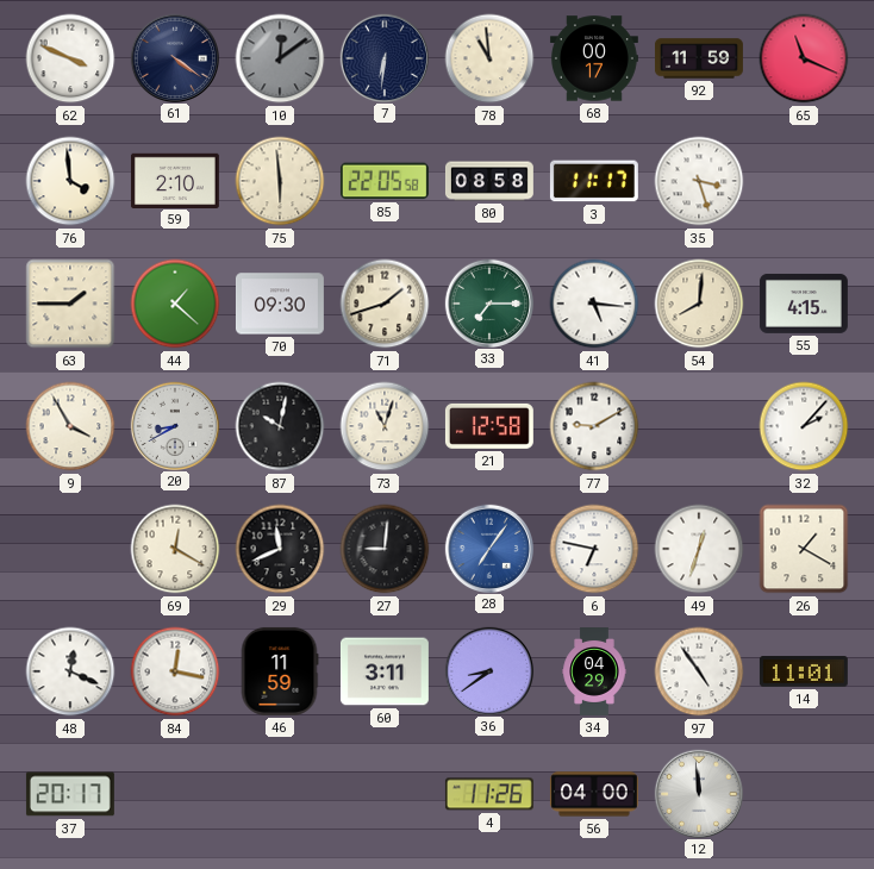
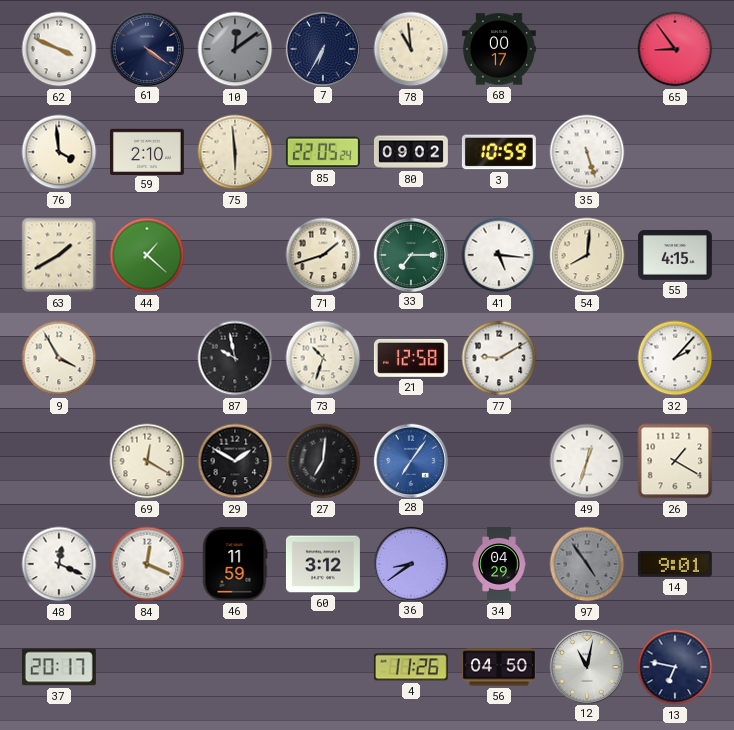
7: 6:31 -> 6:35 (322, 48)
92: 11:59 -> none (699, 58)
65: 11:19 -> 8:54 (675, 49)
85: 22:05:58 -> 22:05:24 (323, 152)
80: 08:58 -> 09:02 (411, 152)
3: 11:17 -> 10:59 (499, 152)
35: 3:27 -> 5:27 (587, 152)
63: 1:45 -> 1:40 (59, 255)
70: 09:30 -> none (280, 304)
20: 8:40 -> none (174, 425)
87: 10:02 -> 9:58 (235, 358)
73: 11:03 -> 10:33 (323, 358)
29: 11:41 -> 1:50 (235, 461)
27: 9:01 -> 7:01 (323, 461)
6: 6:47 -> none (594, 549)
84: 12:17 -> 12:19 (147, 564)
60: 3:11 -> 3:12 (323, 564)
97 dial: white -> grey (587, 564)
14: 11:01 -> 9:01 (675, 564)
56: 04:00 -> 04:50 (499, 667)
12: 11:59 -> 11:02 (586, 666)
13: none -> 6:47 (675, 667)
